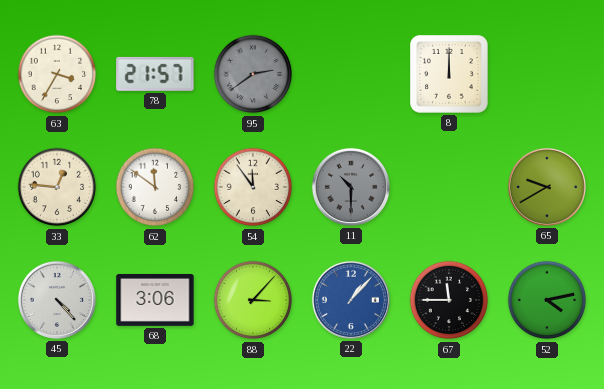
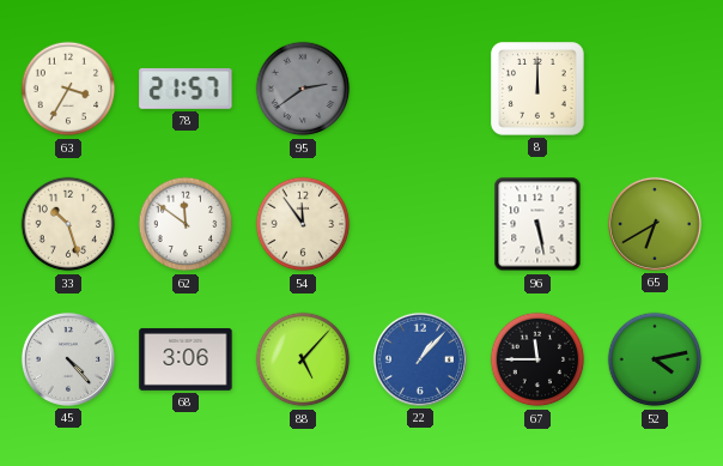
33: 12:46 -> 10:27 (68, 224)
11: 10:30 -> none (351, 187)
96: none -> 5:28 (537, 224)
65: 9:40 -> 6:40 (655, 224)
88: 3:07 -> 5:07 (303, 359)
